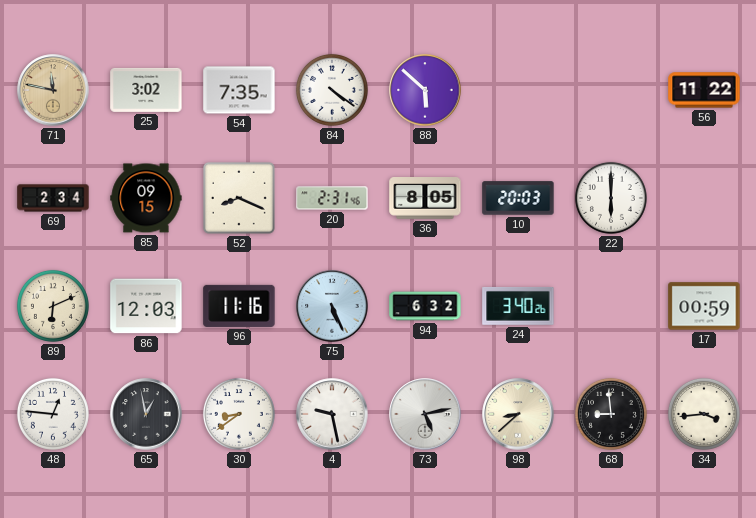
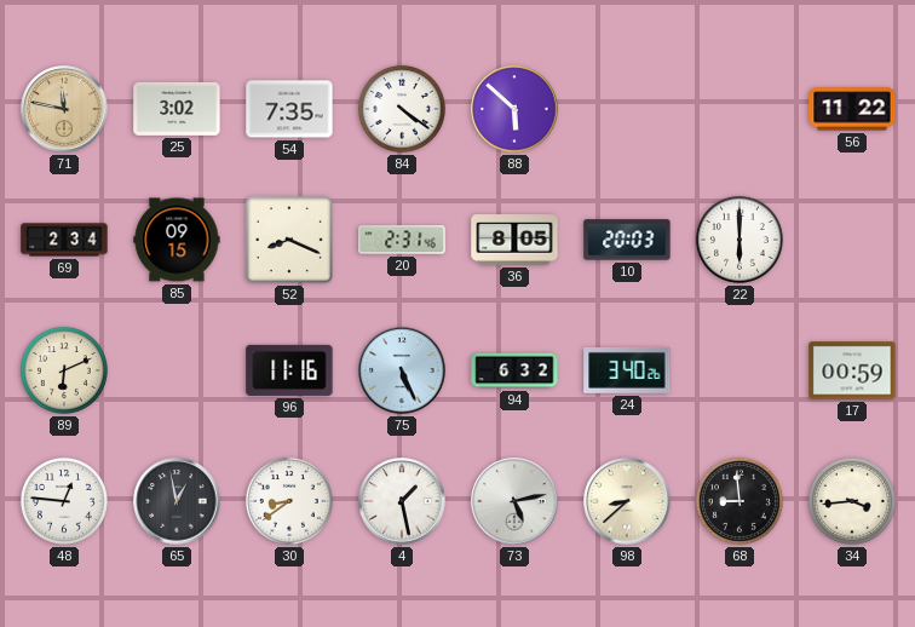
86: 12:03 -> none (146, 306)
4: 9:28 -> 1:28 (402, 501)
